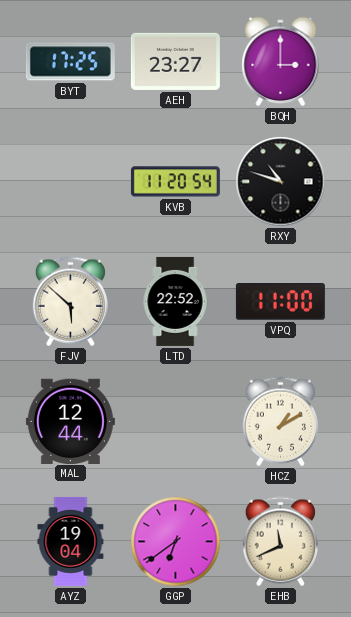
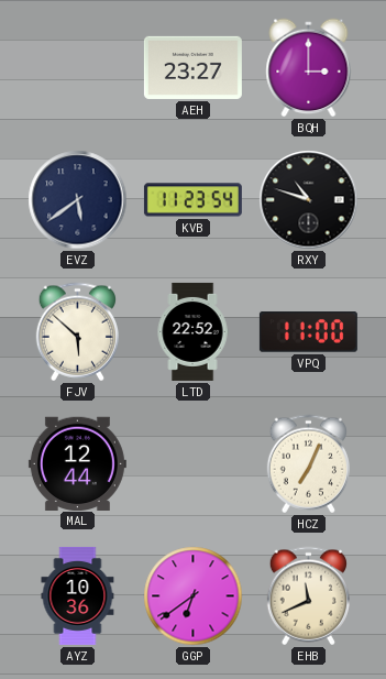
BYT: 17:25 -> none (70, 62)
EVZ: none -> 5:39 (78, 200)
KVB: 11:20 -> 11:23 (192, 200)
HCZ: 1:10 -> 7:04 (308, 464)
AYZ: 19:04 -> 10:36 (78, 595)
